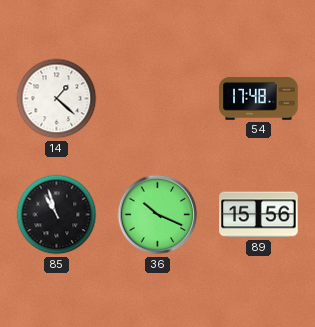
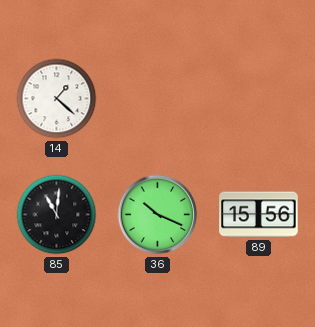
54: 17:48 -> none (259, 99)
85: 10:57 -> 11:01 (57, 215)
